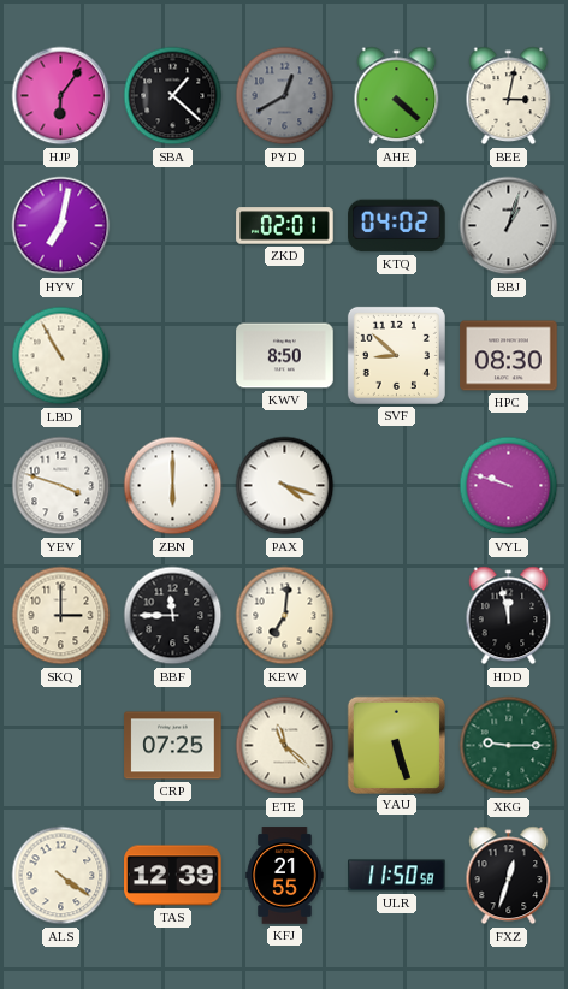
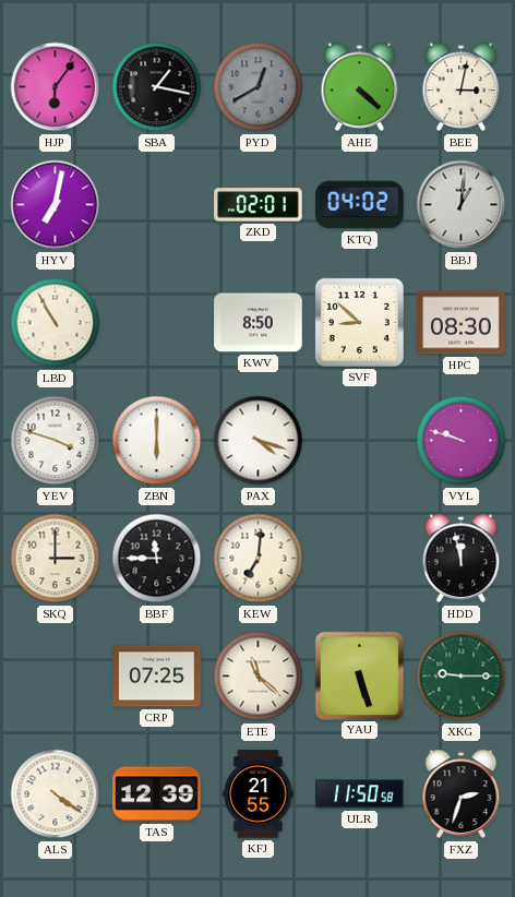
SBA: 1:22 -> 1:17 (157, 87)
BBJ: 1:03 -> 1:01 (462, 205)
FXZ: 12:33 -> 2:33 (462, 794)
